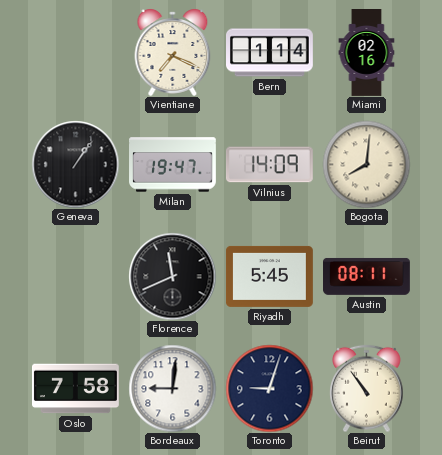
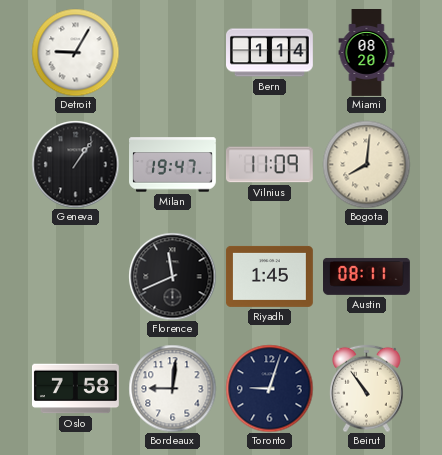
Detroit: none -> 9:05 (75, 52)
Vientiane: 7:19 -> none (173, 52)
Miami: 02:16 -> 08:20 (367, 53)
Vilnius: 14:09 -> 11:09 (269, 165)
Riyadh: 5:45 -> 1:45 (269, 276)
